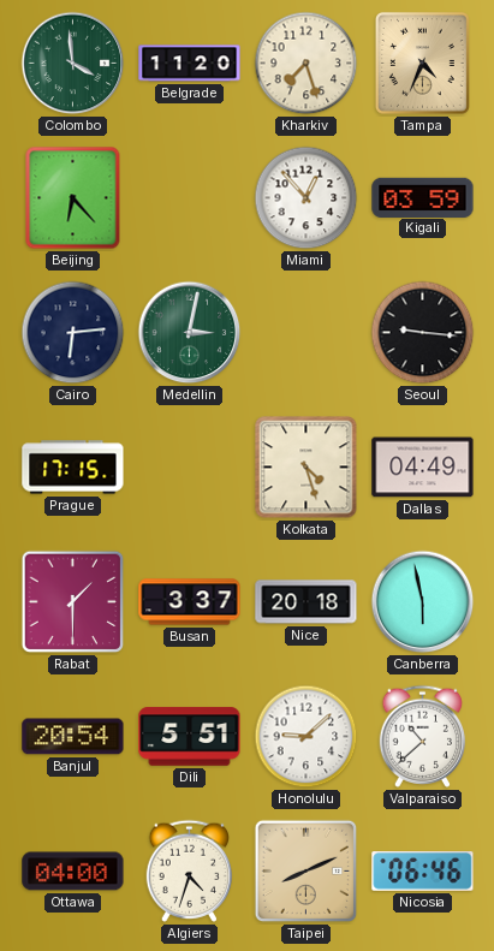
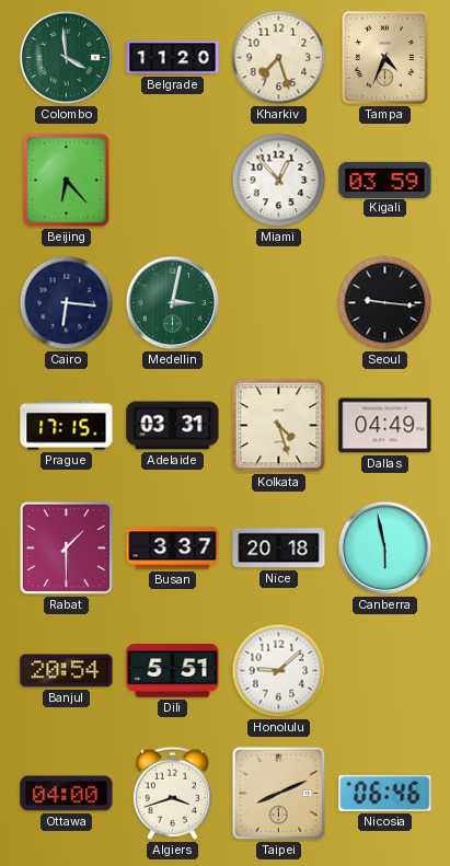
Cairo: 6:14 -> 6:16 (67, 303)
Adelaide: none -> 03:31 (173, 426)
Valparaiso: 10:38 -> none (422, 736)
Algiers: 4:33 -> 3:42 (172, 793)
